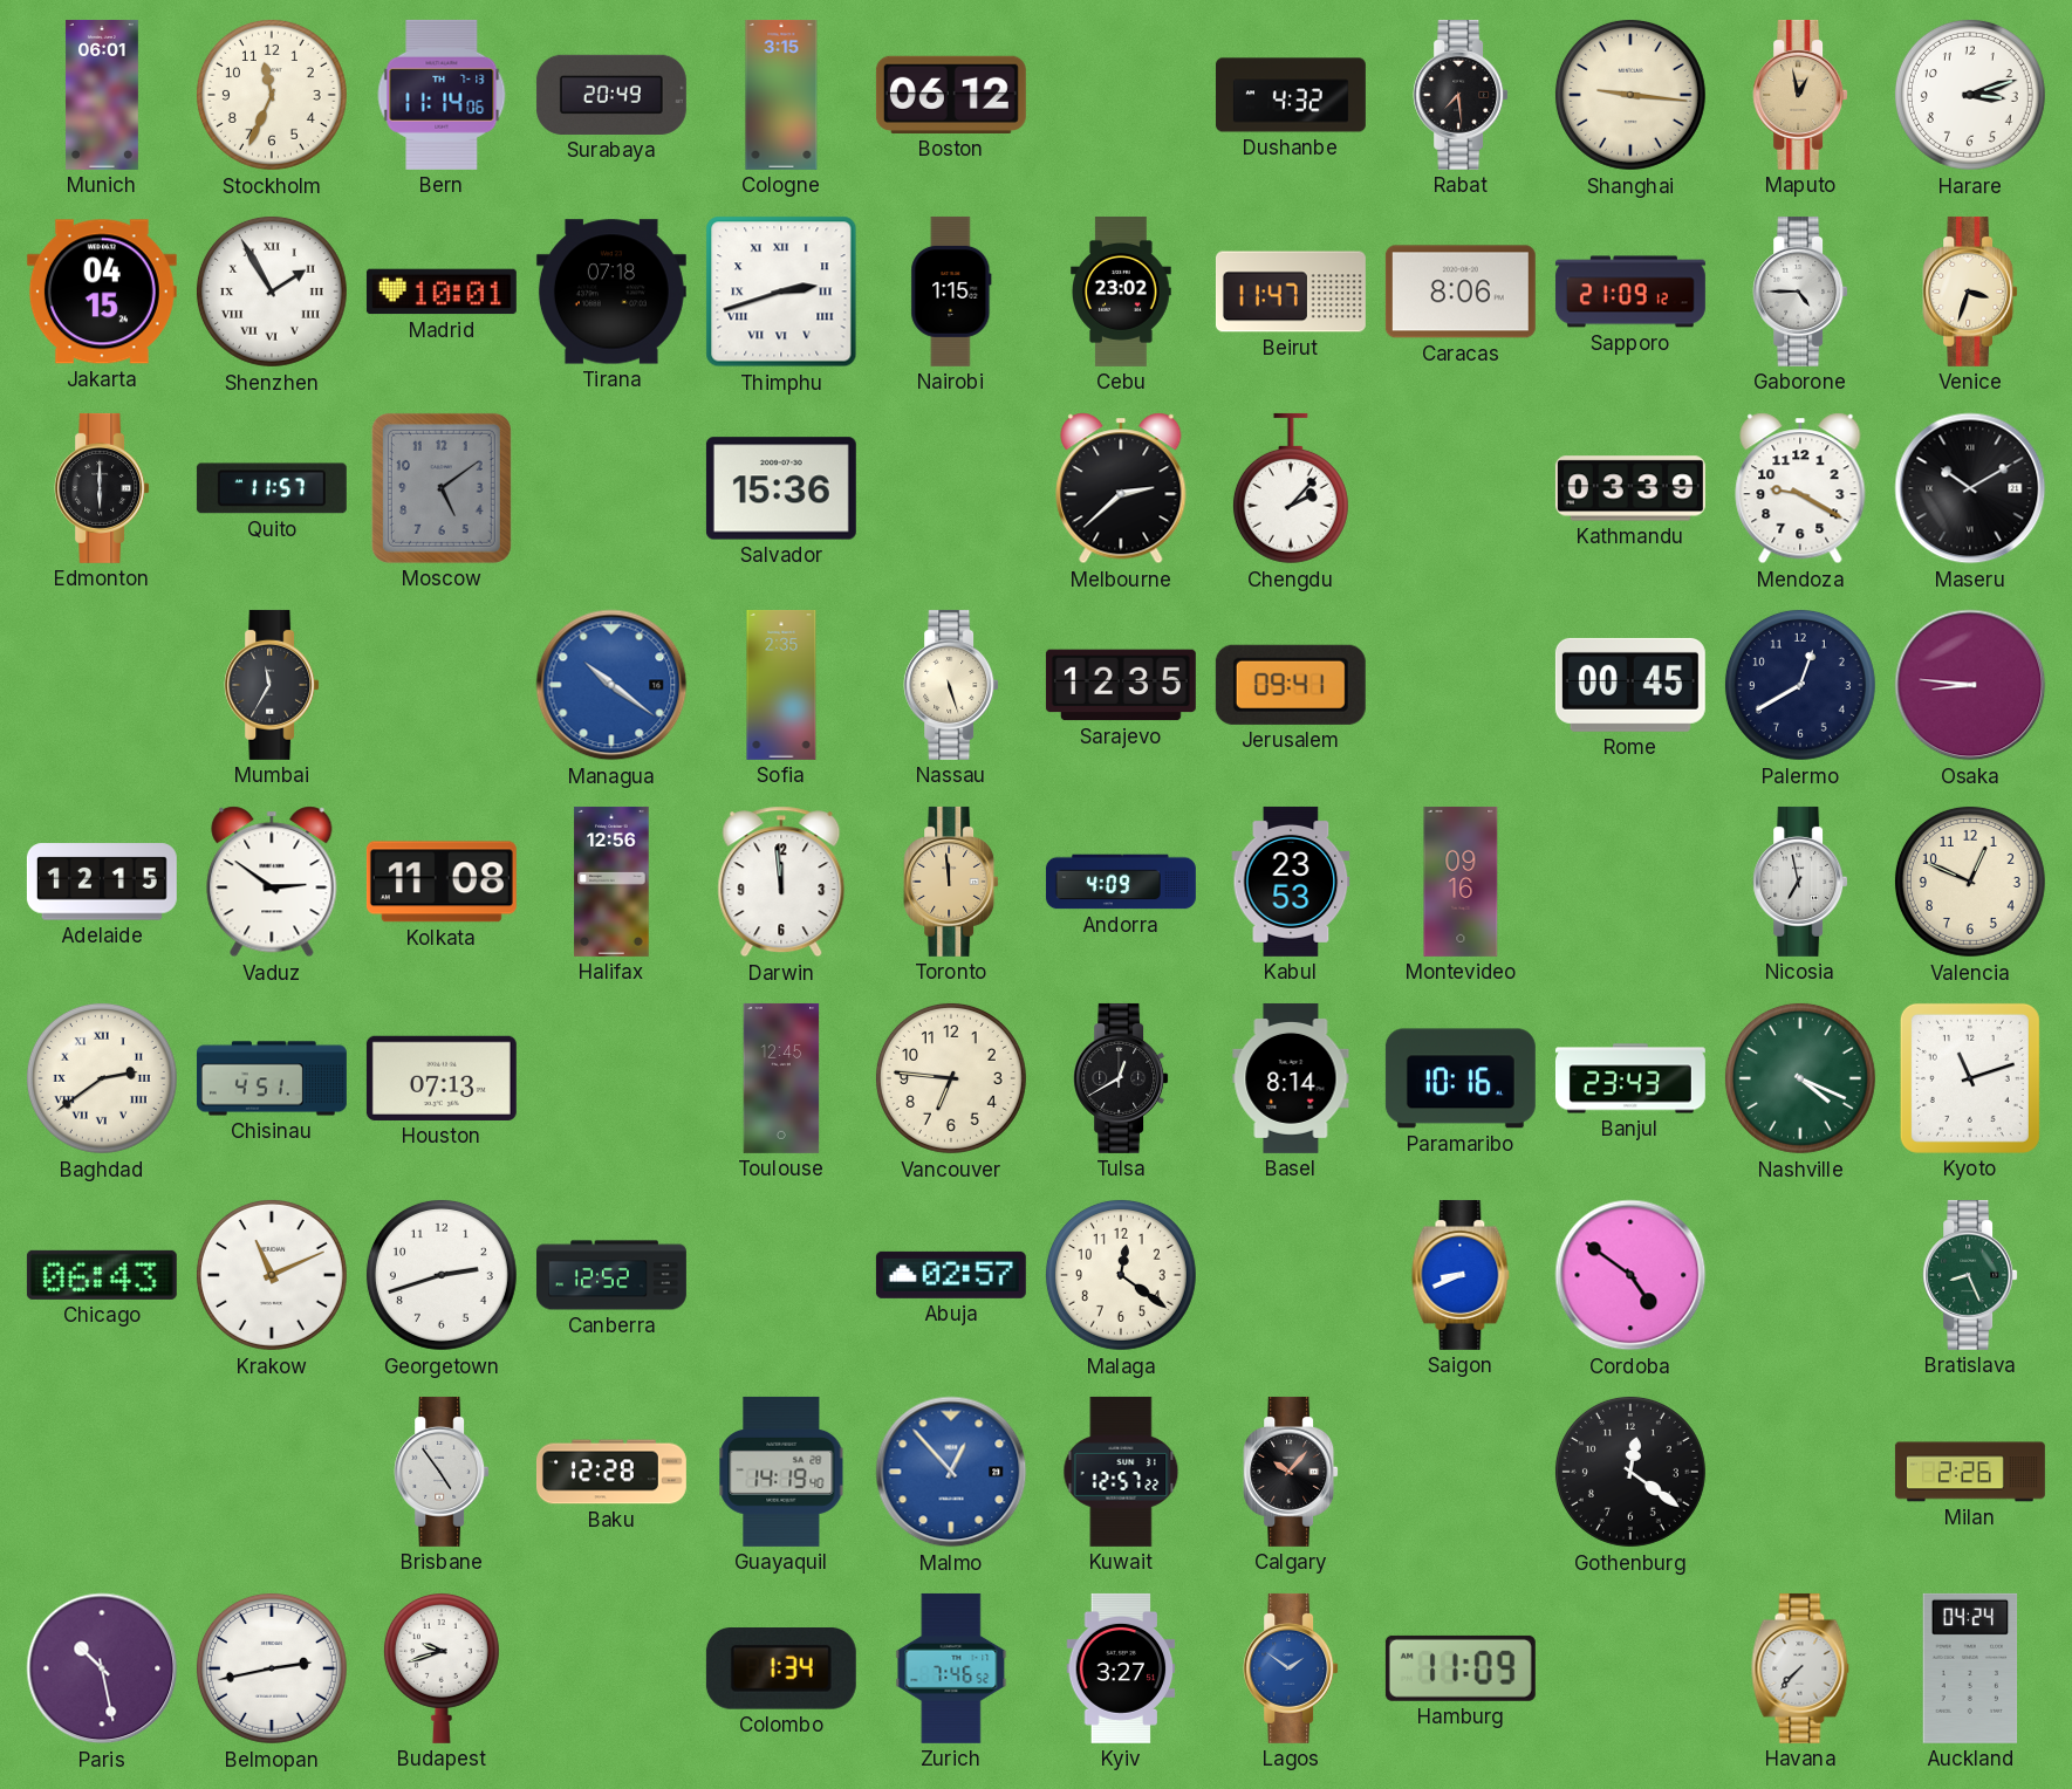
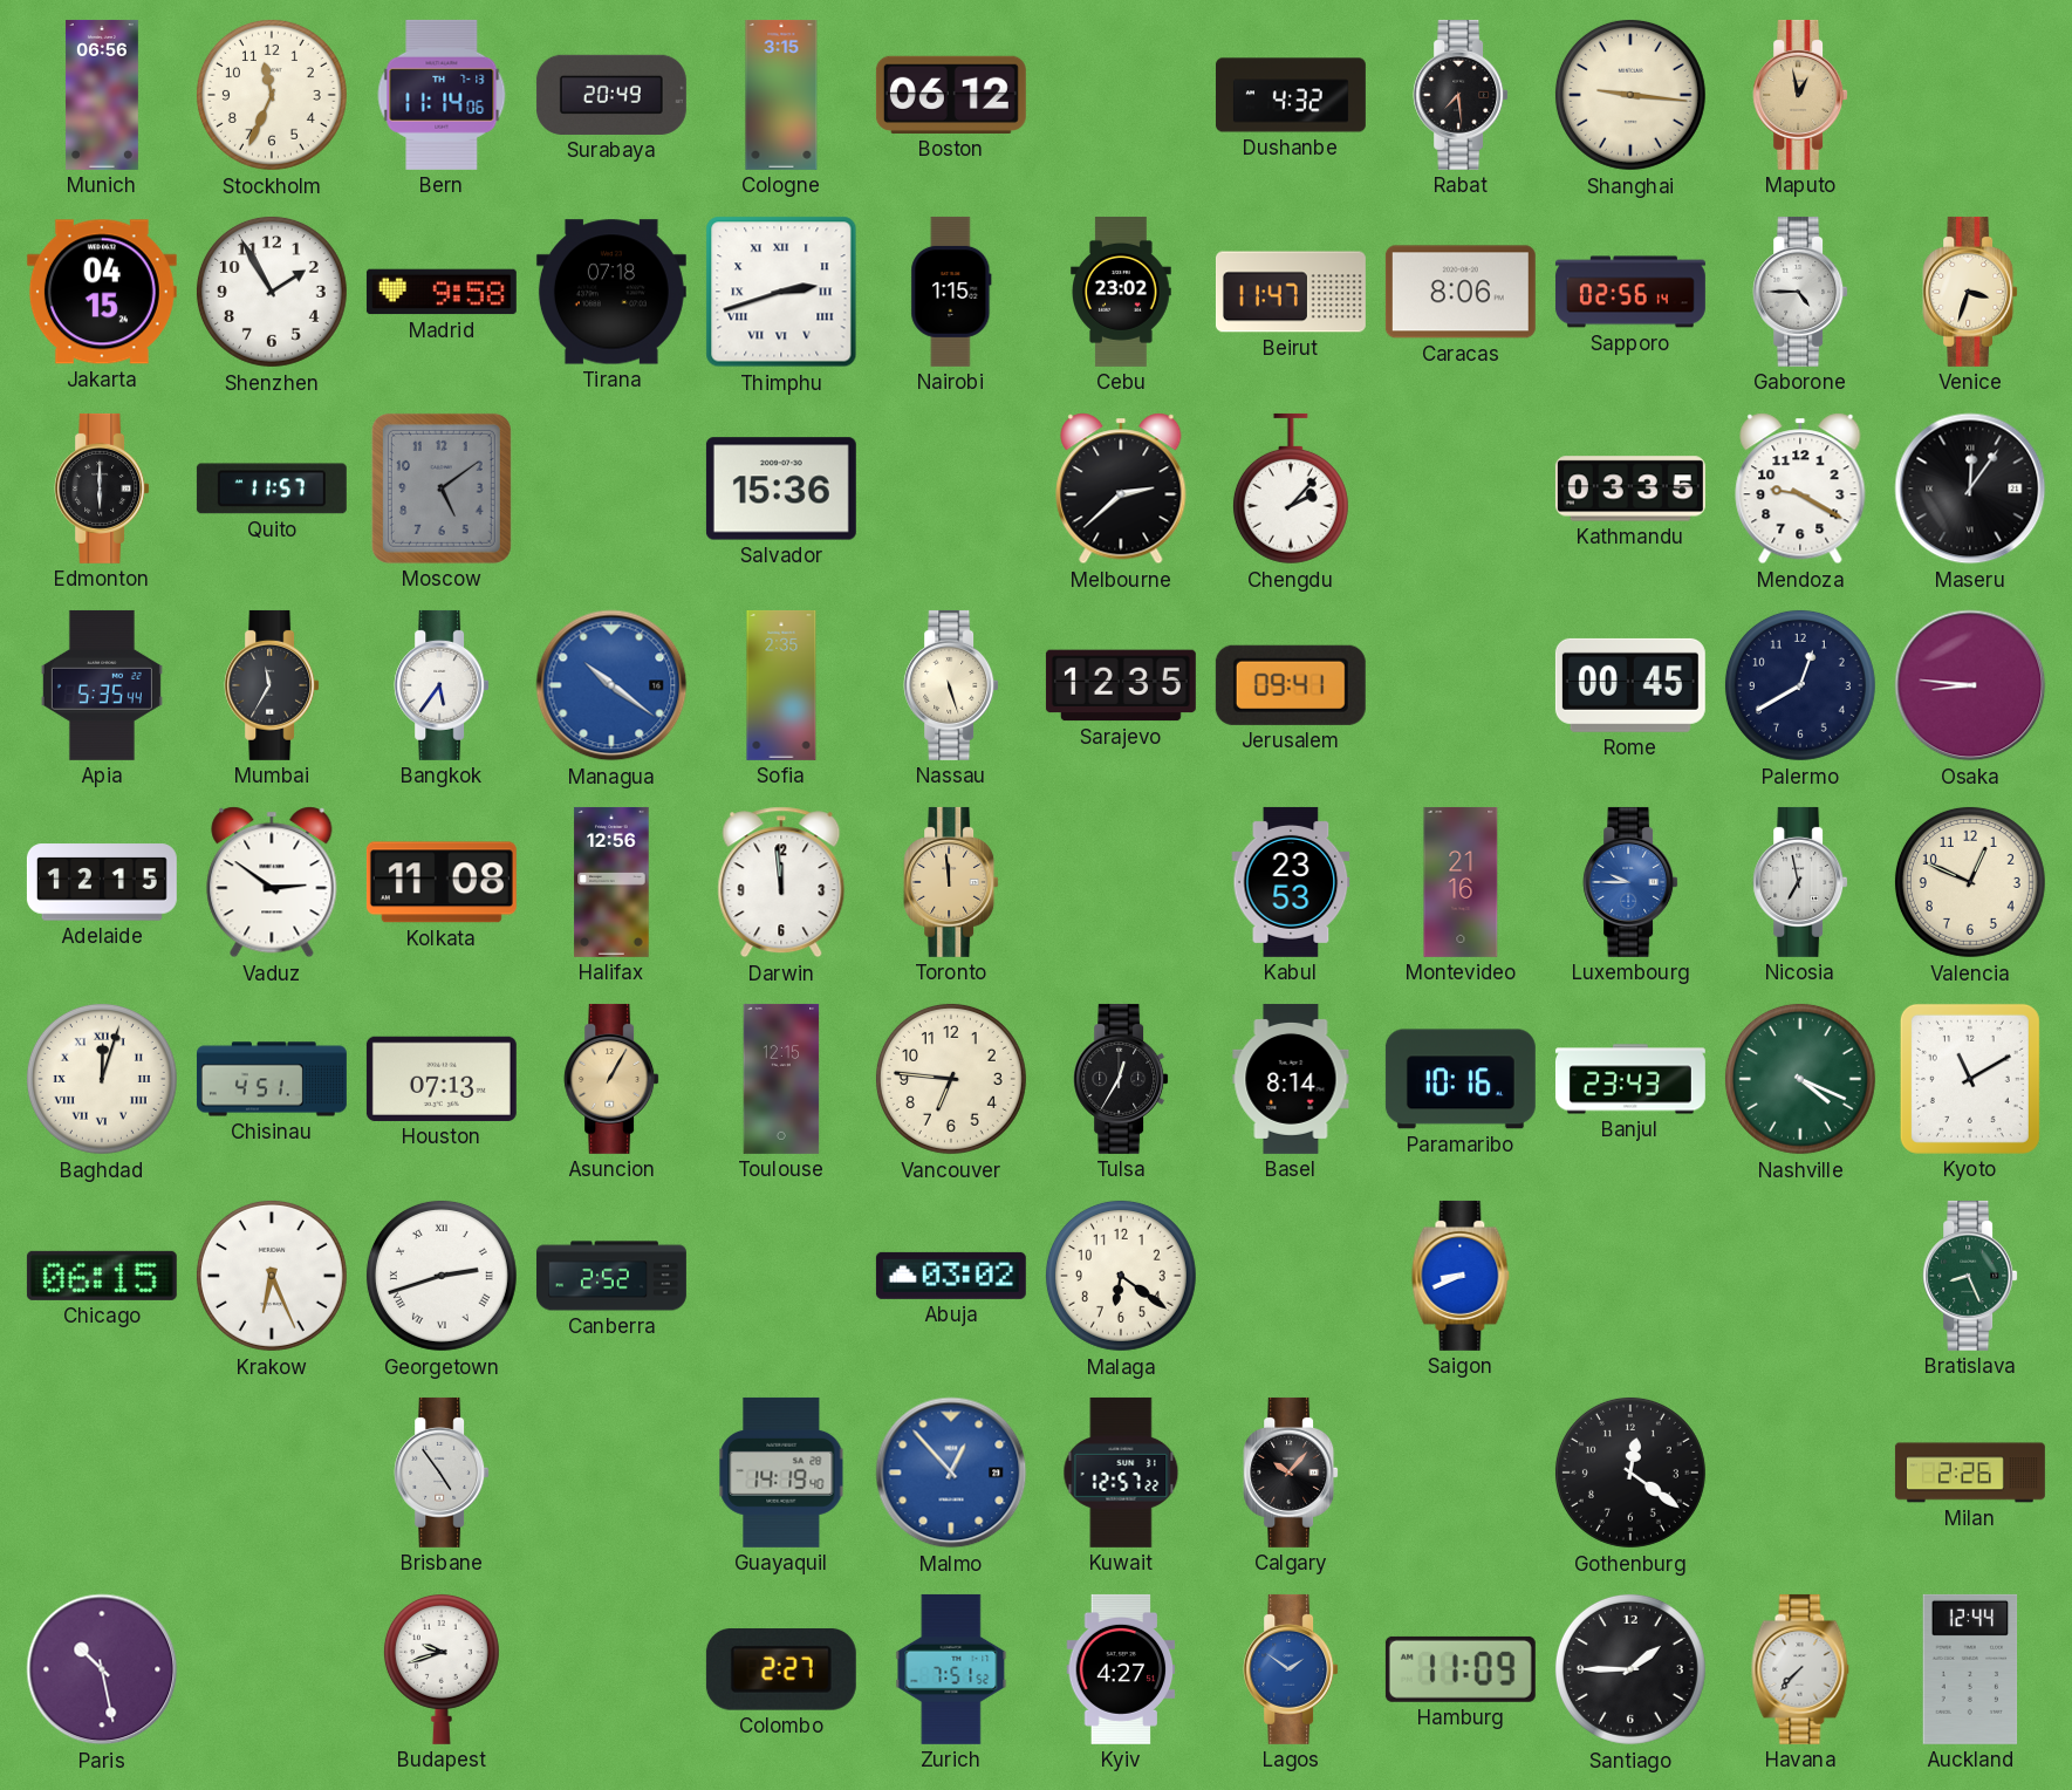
Munich: 06:01 -> 06:56 (102, 95)
Harare: 3:12 -> none (1970, 95)
Shenzhen numerals: Roman -> Arabic (272, 292)
Madrid: 10:01 -> 9:58 (442, 292)
Sapporo: 21:09 -> 02:56 (1630, 292)
Kathmandu: 03:39 -> 03:35 (1630, 489)
Maseru: 10:10 -> 12:06 (1970, 489)
Apia: none -> 5:35 (102, 685)
Bangkok: none -> 5:36 (442, 685)
Andorra: 4:09 -> none (1121, 882)
Montevideo: 09:16 -> 21:16 (1461, 882)
Luxembourg: none -> 9:45 (1630, 882)
Baghdad: 2:39 -> 12:03 (102, 1079)
Asuncion: none -> 1:05 (611, 1079)
Toulouse: 12:45 -> 12:15 (781, 1079)
Tulsa: 12:40 -> 12:35 (1121, 1079)
Kyoto: 11:12 -> 11:10 (1970, 1079)
Chicago: 06:43 -> 06:15 (102, 1276)
Krakow: 11:11 -> 6:26 (272, 1276)
Georgetown numerals: Arabic -> Roman (442, 1276)
Canberra: 12:52 -> 2:52 (611, 1276)
Abuja: 02:57 -> 03:02 (951, 1276)
Malaga: 12:21 -> 6:21 (1121, 1276)
Cordoba: 4:51 -> none (1630, 1275)
Baku: 12:28 -> none (611, 1472)
Belmopan: 2:43 -> none (272, 1668)
Colombo: 1:34 -> 2:27 (781, 1671)
Zurich: 7:46 -> 7:51 (951, 1669)
Kyiv: 3:27 -> 4:27 (1121, 1669)
Santiago: none -> 1:45 (1630, 1669)
Auckland: 04:24 -> 12:44 (1970, 1669)
